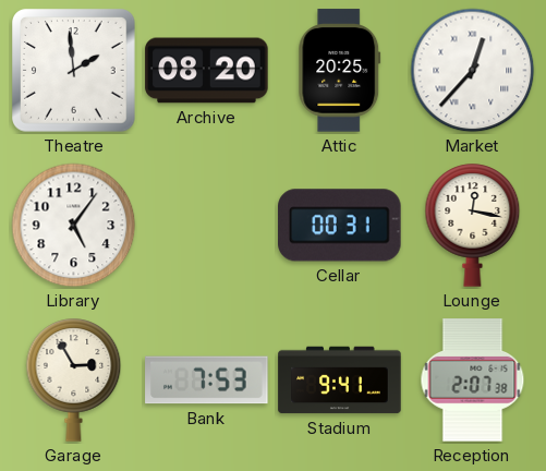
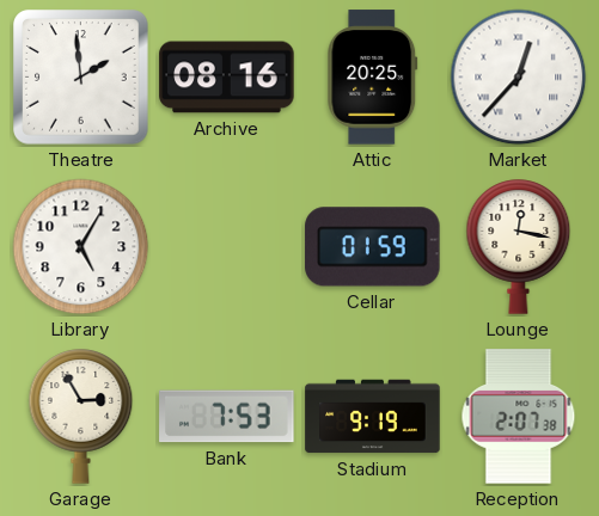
Archive: 08:20 -> 08:16 (227, 78)
Library: 5:06 -> 5:05 (81, 247)
Cellar: 00:31 -> 01:59 (373, 247)
Stadium: 9:41 -> 9:19 (373, 417)
